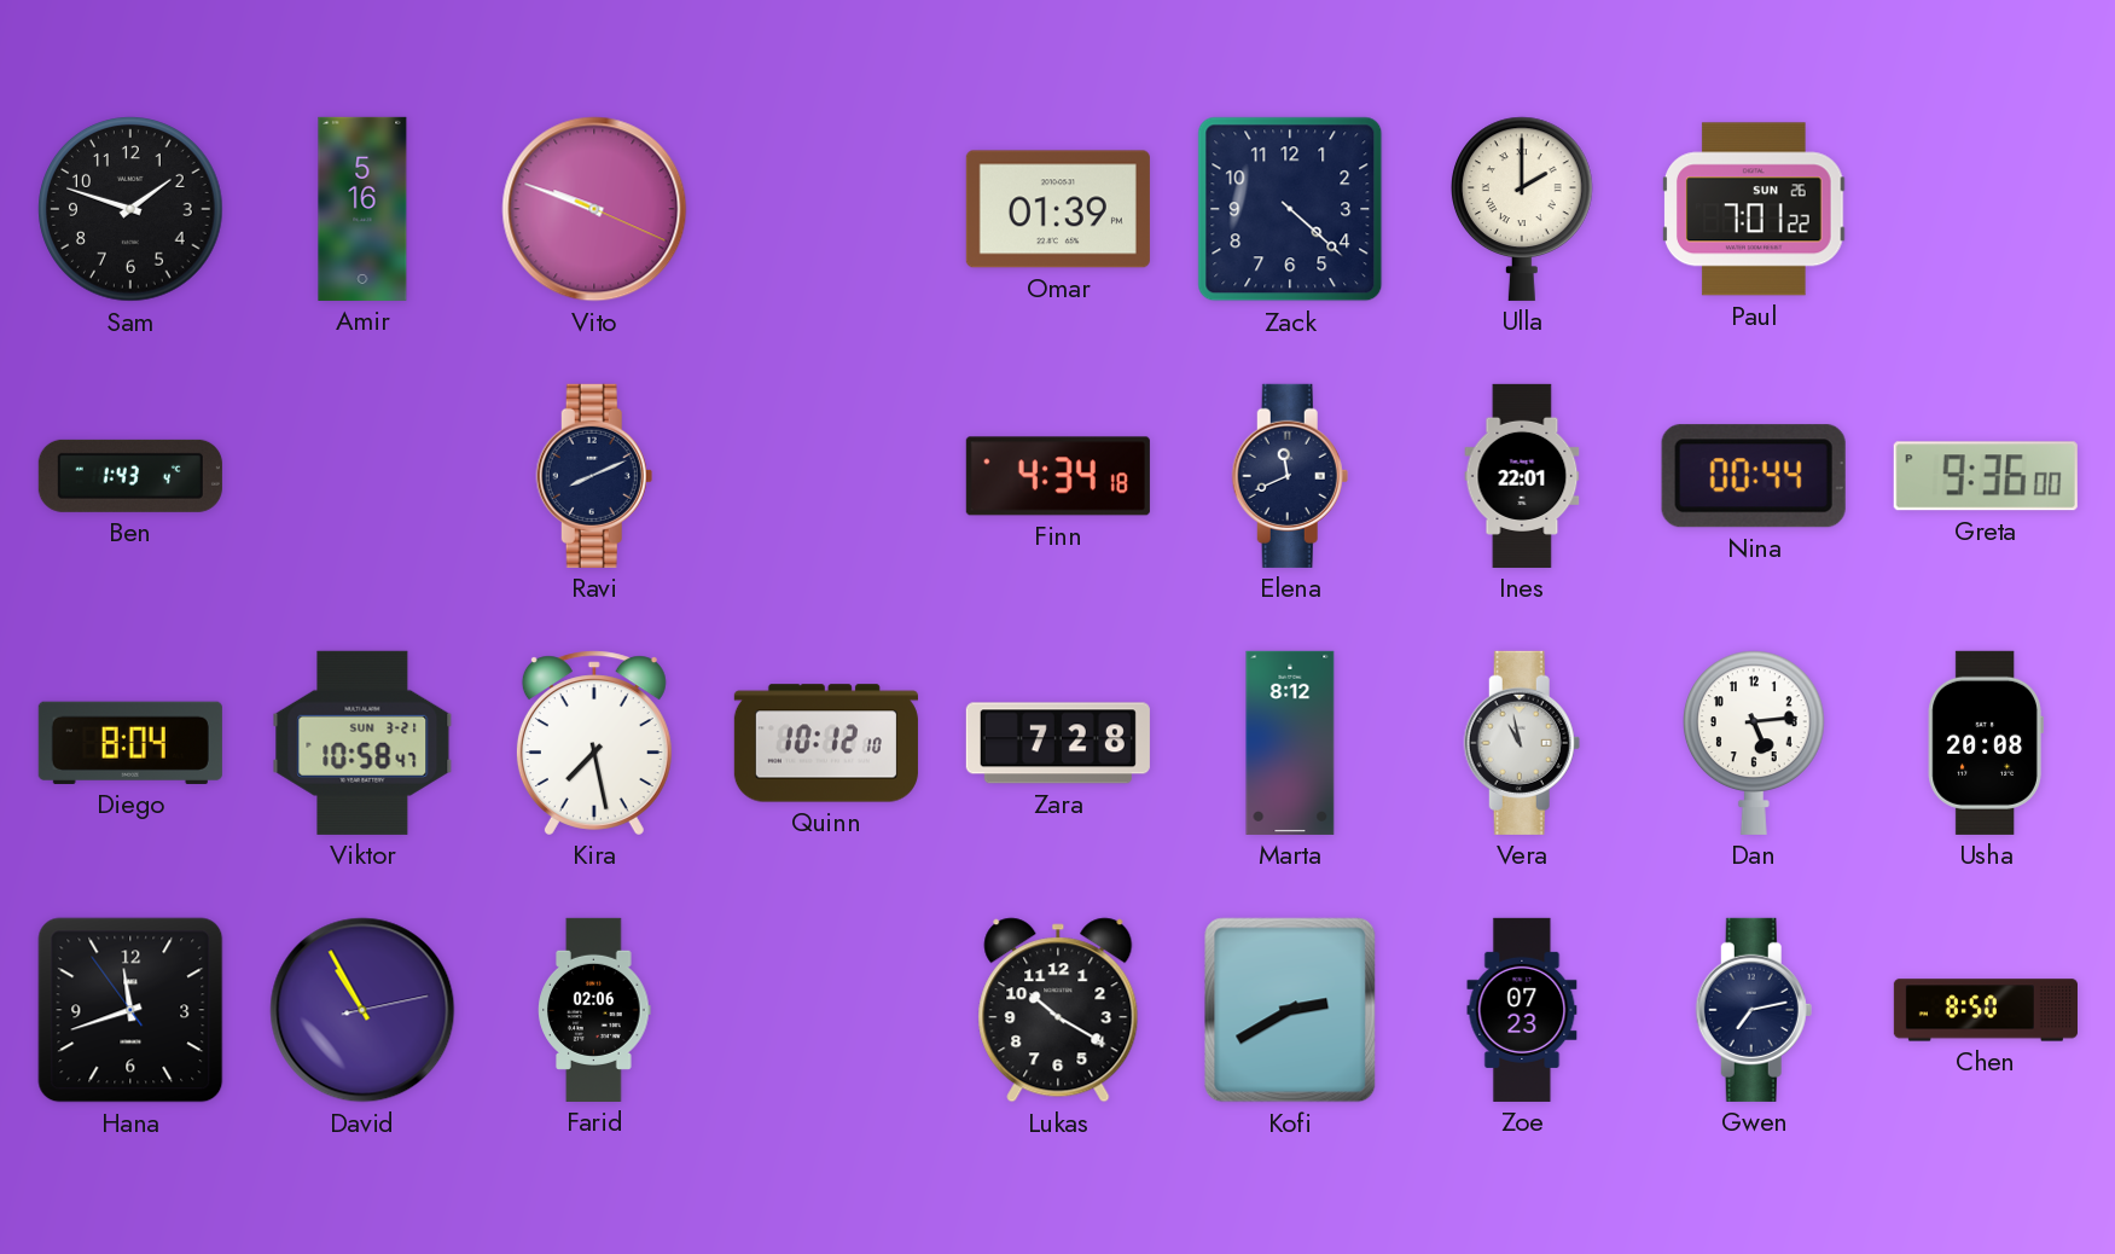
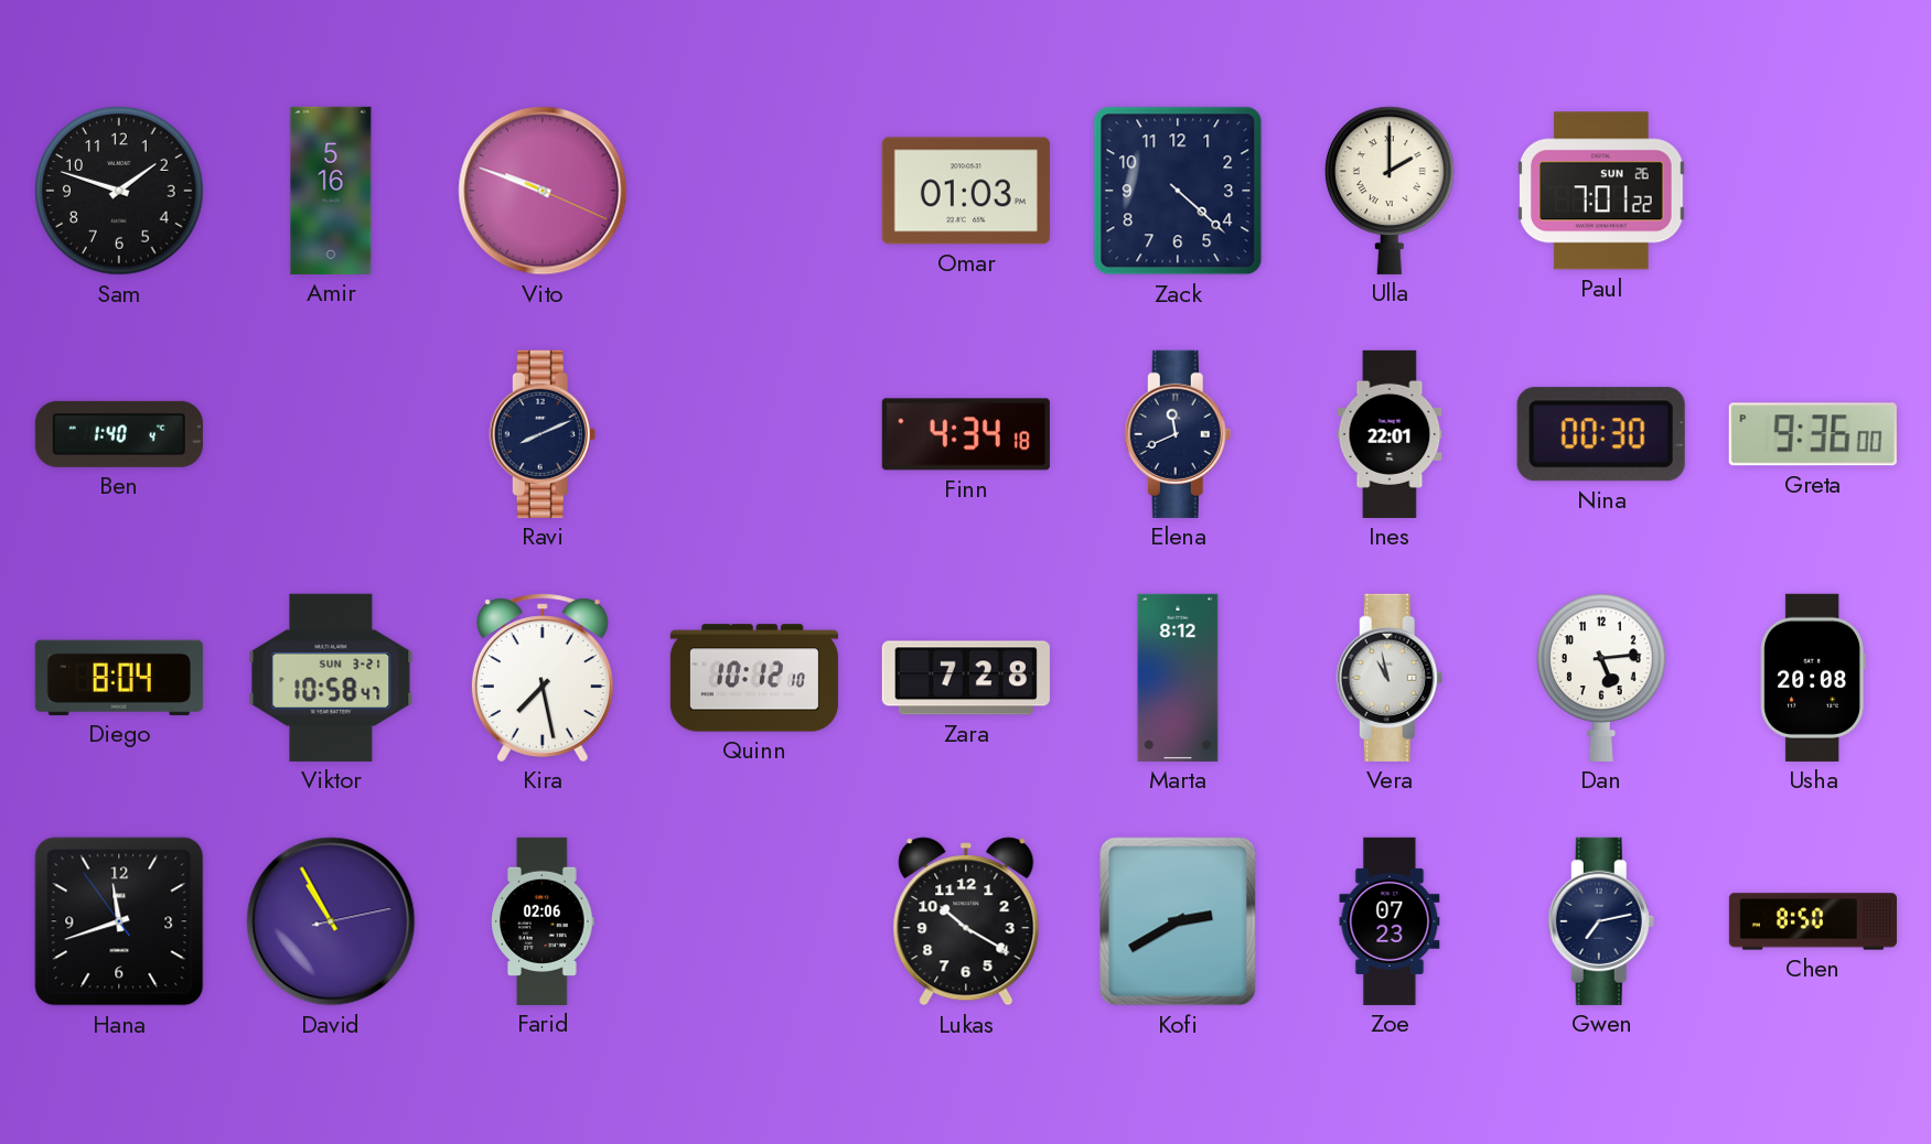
Omar: 01:39 -> 01:03 (966, 191)
Ben: 1:43 -> 1:40 (119, 434)
Nina: 00:44 -> 00:30 (1601, 434)
